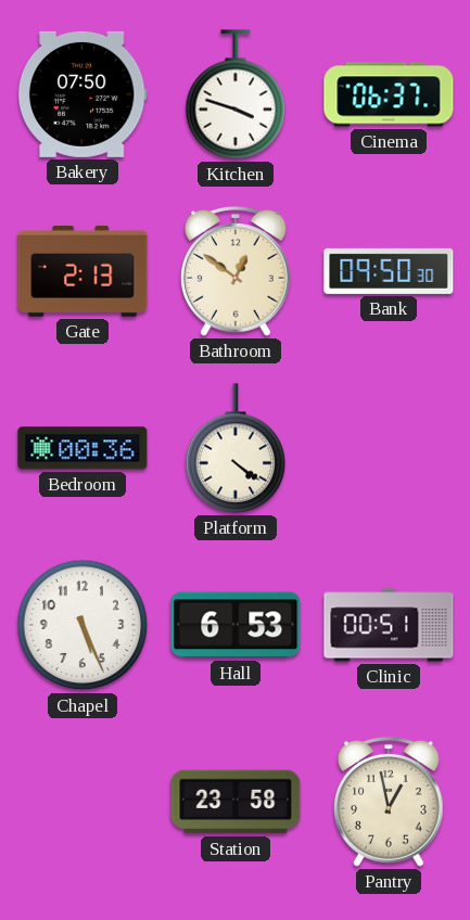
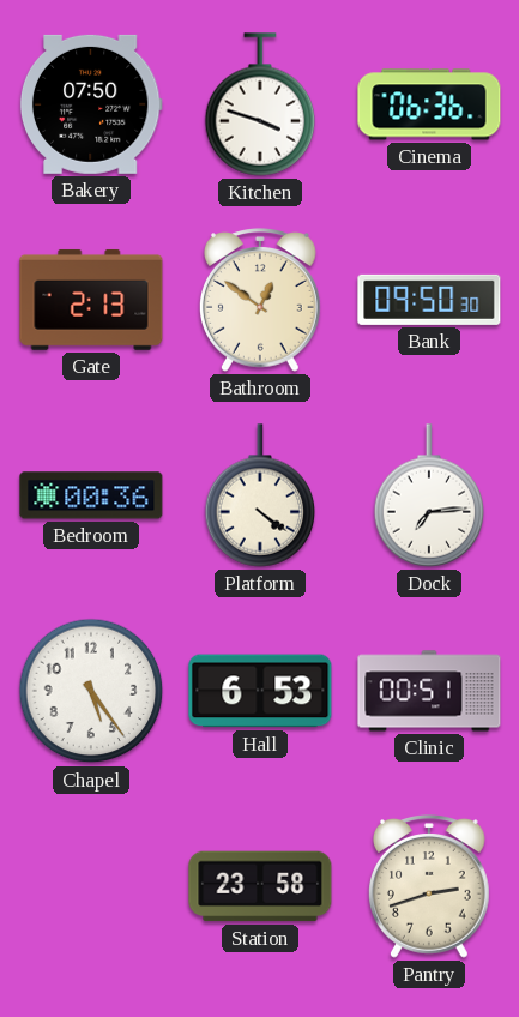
Cinema: 06:37 -> 06:36 (429, 104)
Dock: none -> 7:14 (429, 495)
Chapel: 5:26 -> 5:24 (91, 691)
Pantry: 12:58 -> 2:42 (429, 886)
